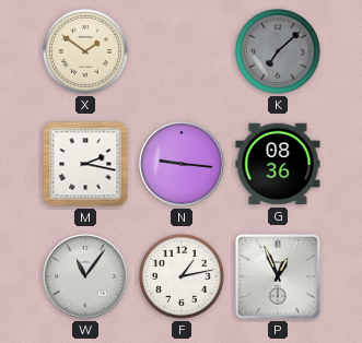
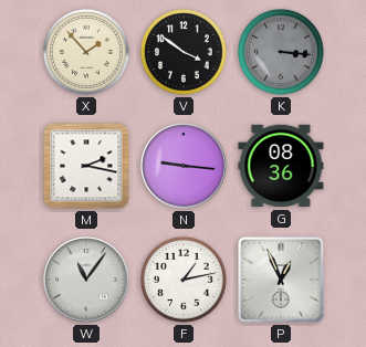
X: 1:51 -> 1:53 (86, 52)
V: none -> 3:51 (184, 52)
K: 7:08 -> 3:16 (281, 52)
